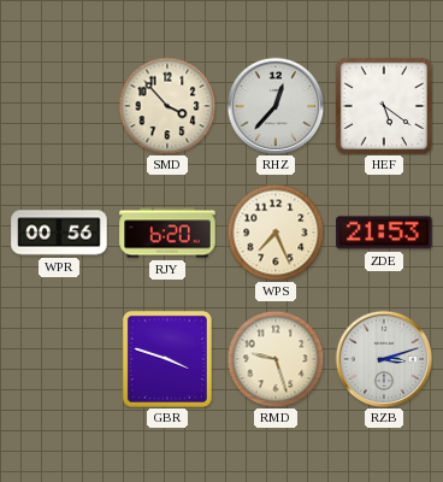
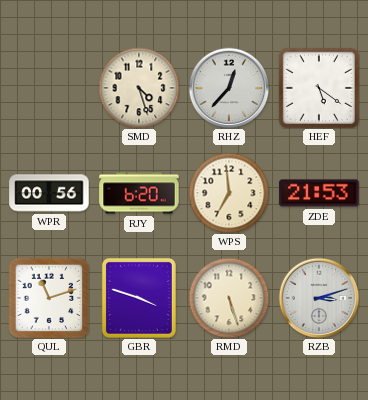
SMD: 3:53 -> 4:27 (139, 88)
WPS: 7:26 -> 6:59 (229, 193)
QUL: none -> 11:12 (49, 298)
RMD: 9:27 -> 5:27 (229, 298)
